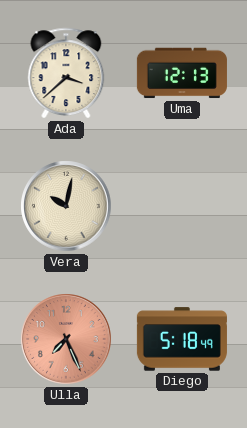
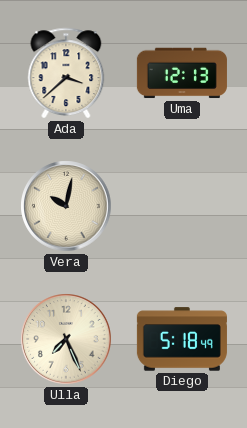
Ulla dial: salmon -> cream (66, 339)
